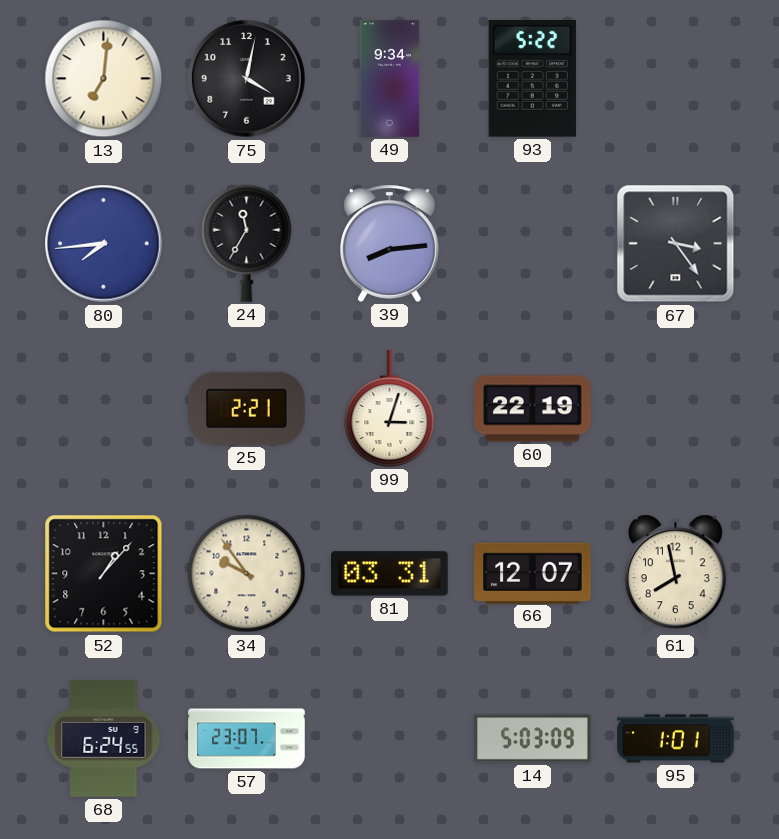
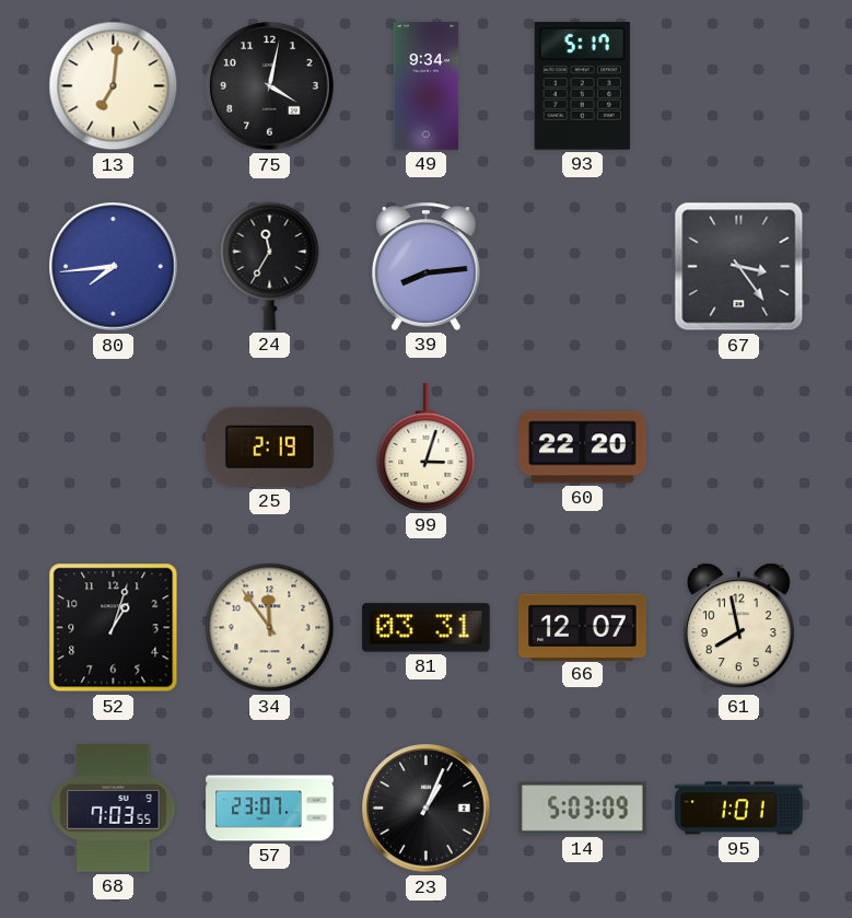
93: 5:22 -> 5:17 (582, 85)
25: 2:21 -> 2:19 (270, 446)
60: 22:19 -> 22:20 (583, 448)
52: 1:07 -> 1:03 (114, 628)
34: 9:54 -> 11:54 (270, 628)
68: 6:24 -> 7:03 (114, 809)
23: none -> 1:04 (427, 809)
